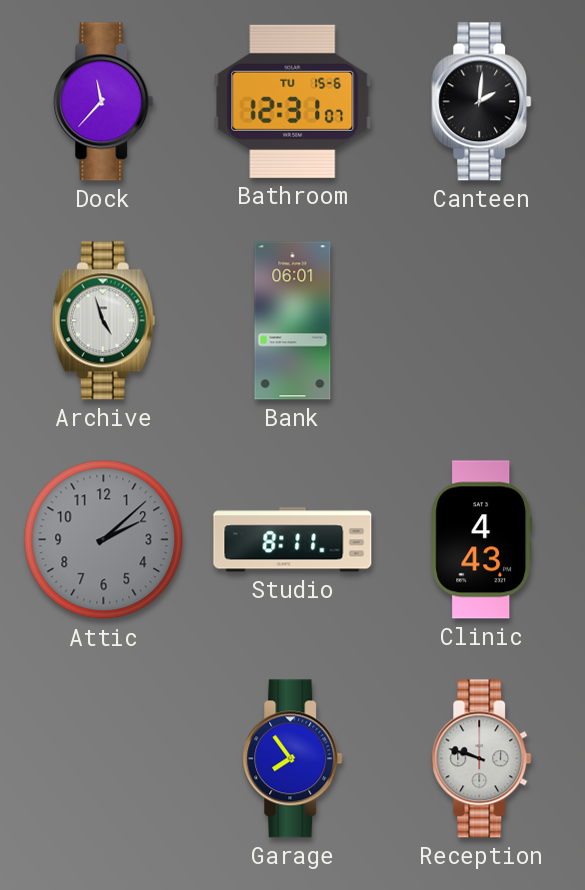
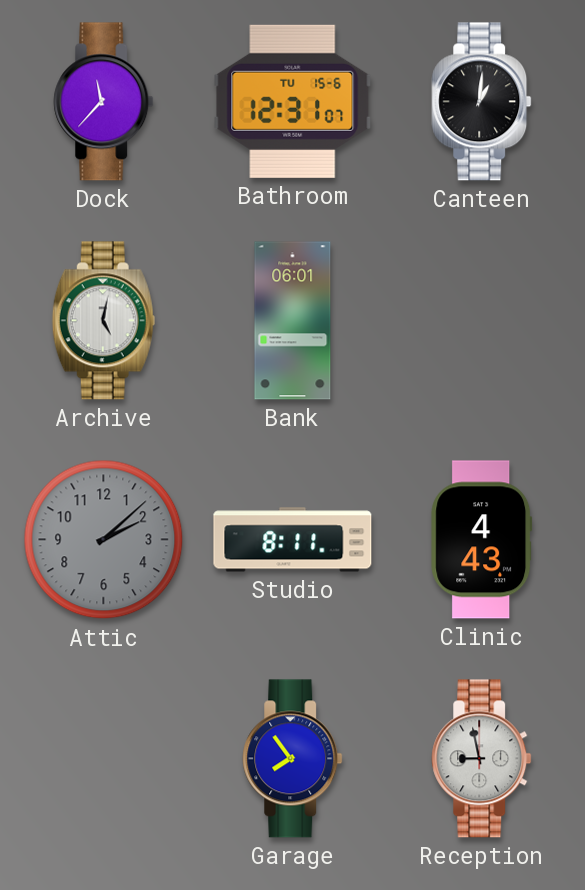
Canteen: 2:01 -> 1:01 (482, 102)
Archive: 4:57 -> 5:02 (103, 321)
Reception: 9:48 -> 8:58 (482, 759)
